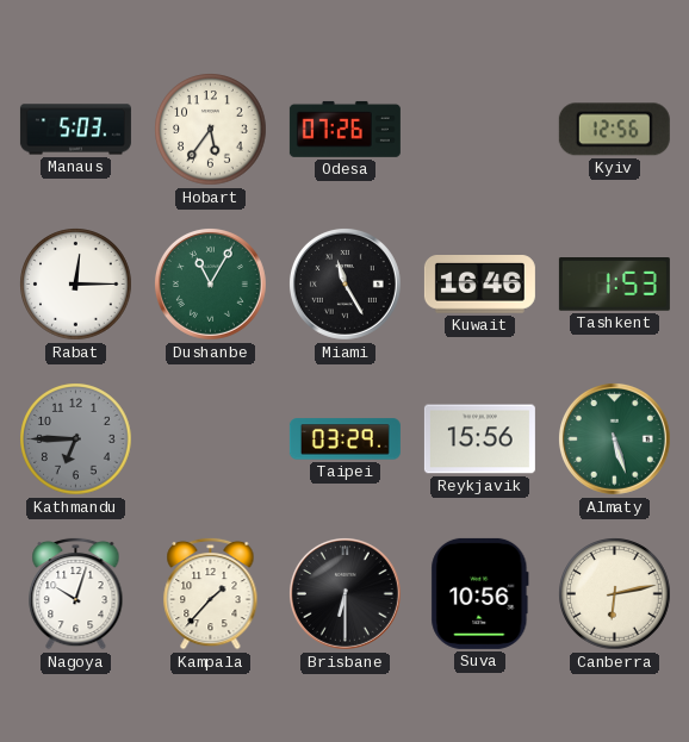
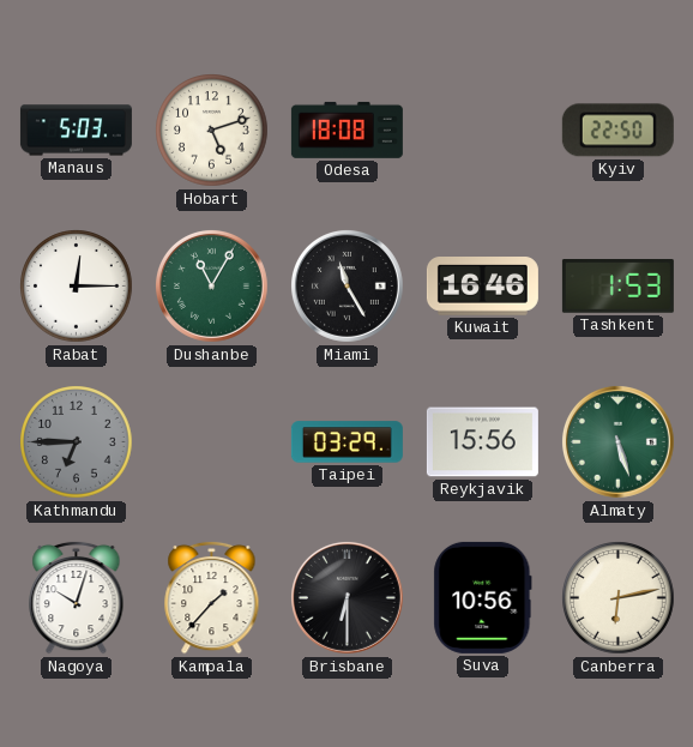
Hobart: 5:36 -> 5:12 (212, 131)
Odesa: 07:26 -> 18:08 (346, 129)
Kyiv: 12:56 -> 22:50 (617, 131)
